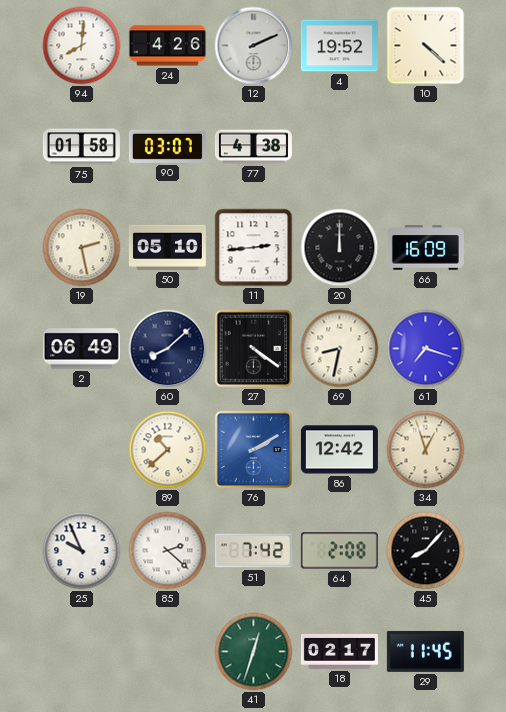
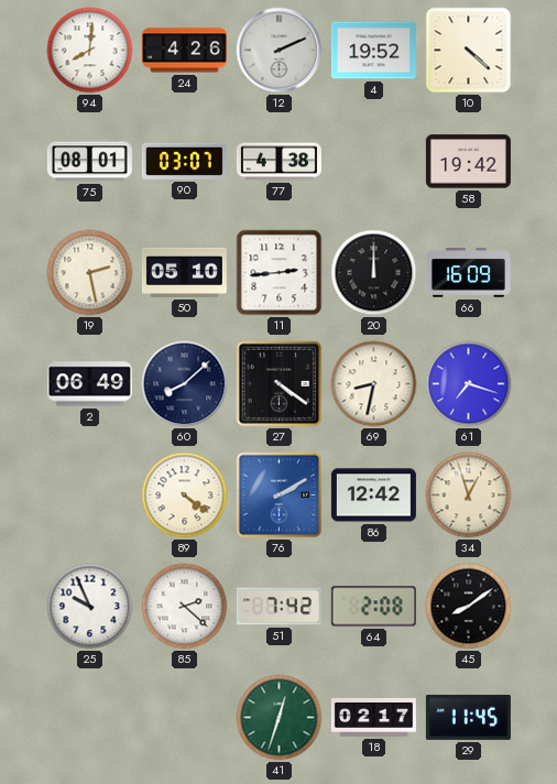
75: 01:58 -> 08:01 (89, 162)
58: none -> 19:42 (468, 162)
89: 10:38 -> 4:21 (185, 496)
45: 8:07 -> 8:09 (469, 607)
